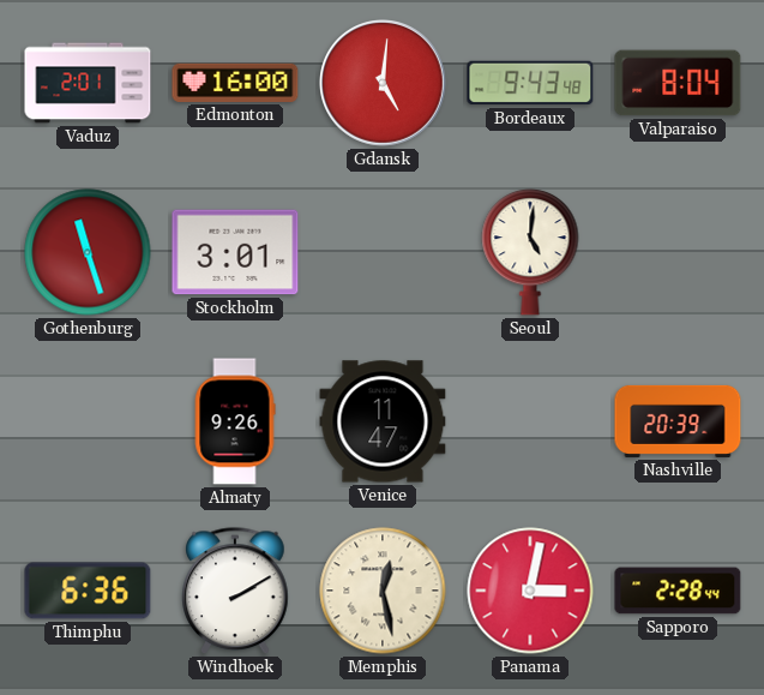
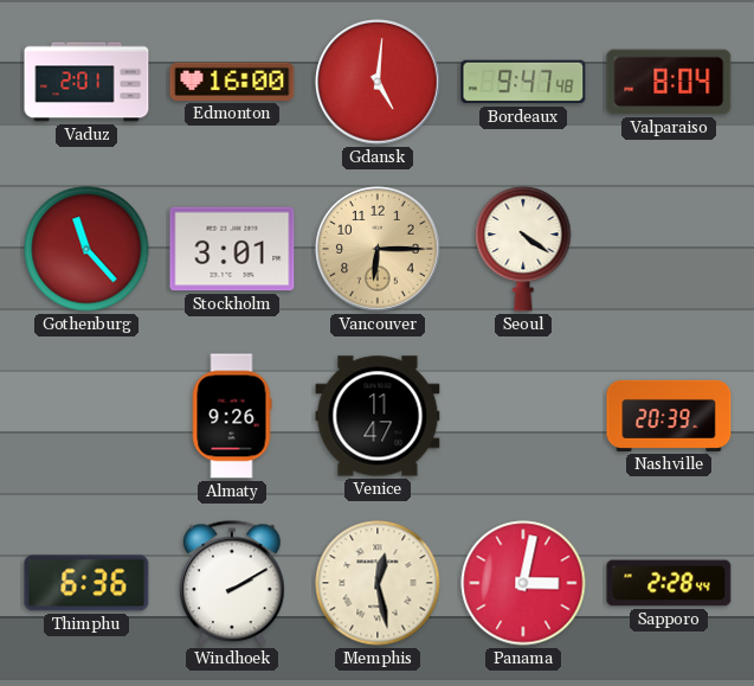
Bordeaux: 9:43 -> 9:47 (523, 82)
Gothenburg: 11:27 -> 11:23 (86, 249)
Vancouver: none -> 6:15 (379, 250)
Seoul: 5:01 -> 4:21 (523, 249)
